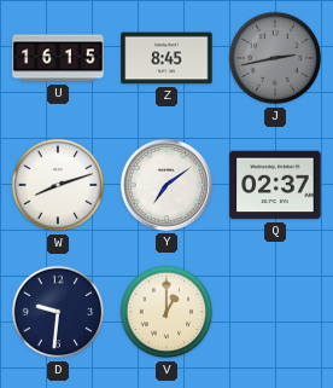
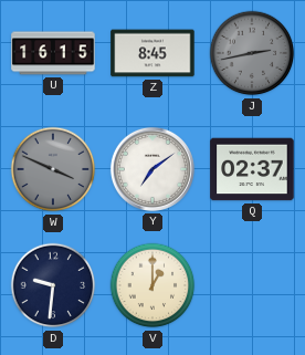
W: 8:12 -> 3:49 (53, 169)
W dial: white -> grey (53, 169)
